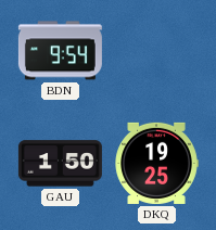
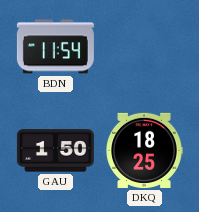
BDN: 9:54 -> 11:54 (55, 47)
DKQ: 19:25 -> 18:25 (144, 150)
